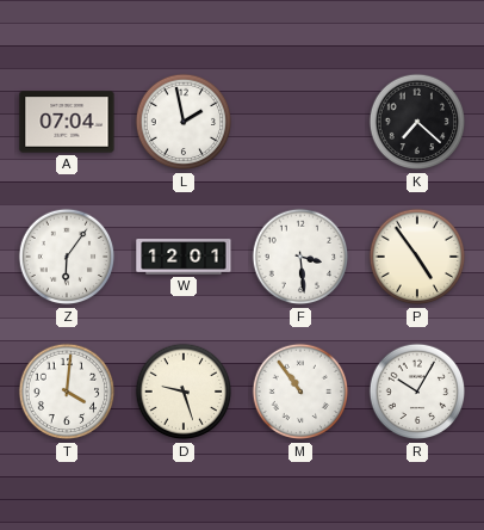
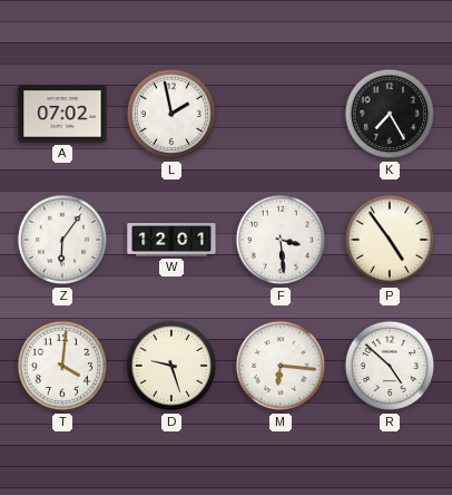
A: 07:04 -> 07:02 (62, 114)
K: 7:22 -> 7:25 (390, 114)
M: 10:54 -> 6:16 (281, 366)
R: 10:05 -> 4:52 (390, 366)
